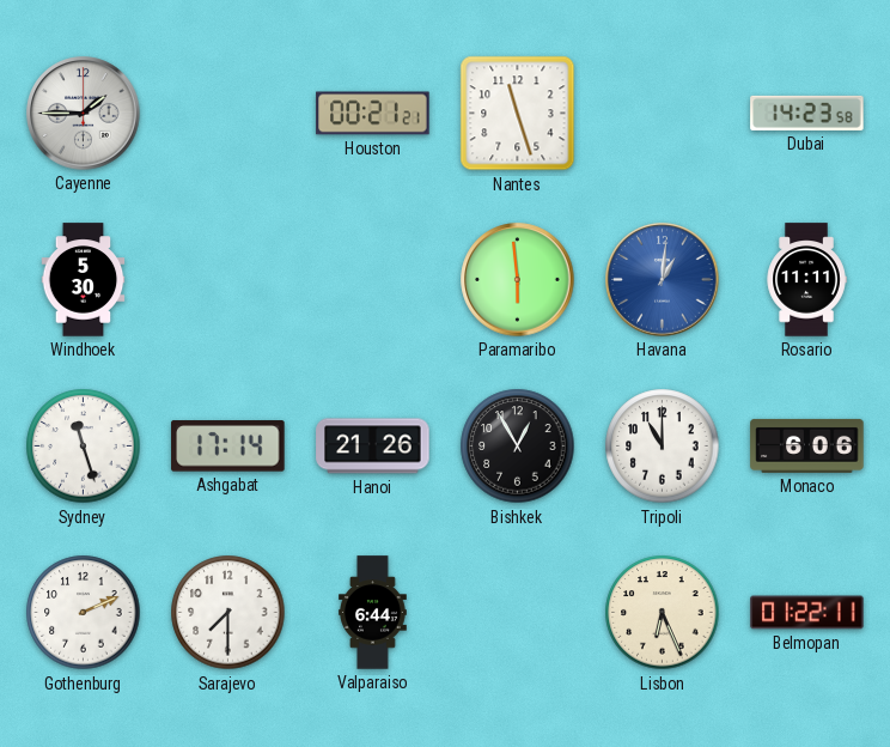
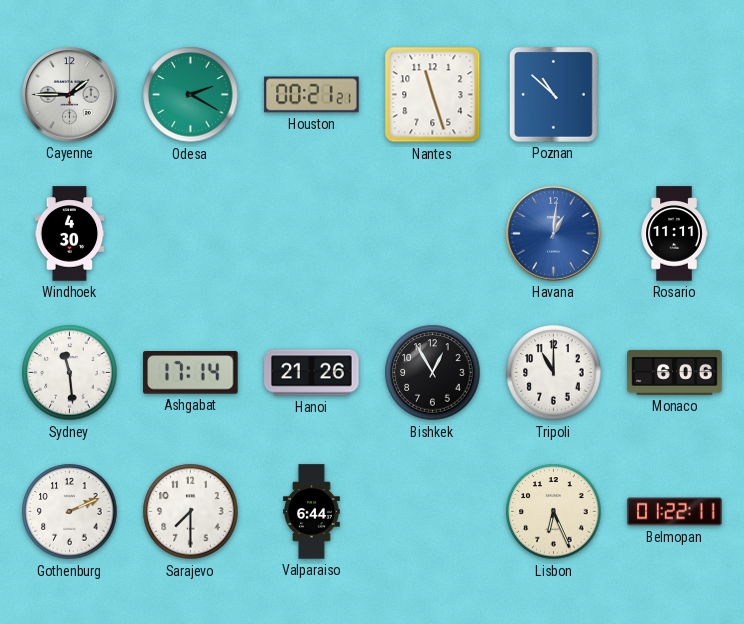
Odesa: none -> 2:20 (191, 95)
Poznan: none -> 10:52 (554, 95)
Dubai: 14:23 -> none (807, 113)
Windhoek: 5:30 -> 4:30 (70, 234)
Paramaribo: 5:59 -> none (518, 280)
Sydney: 11:27 -> 11:29 (70, 373)
